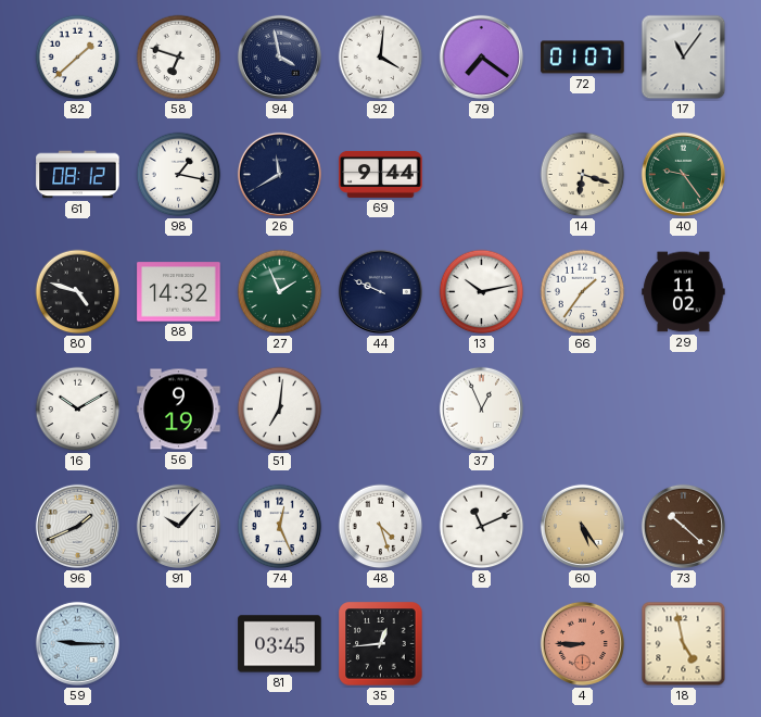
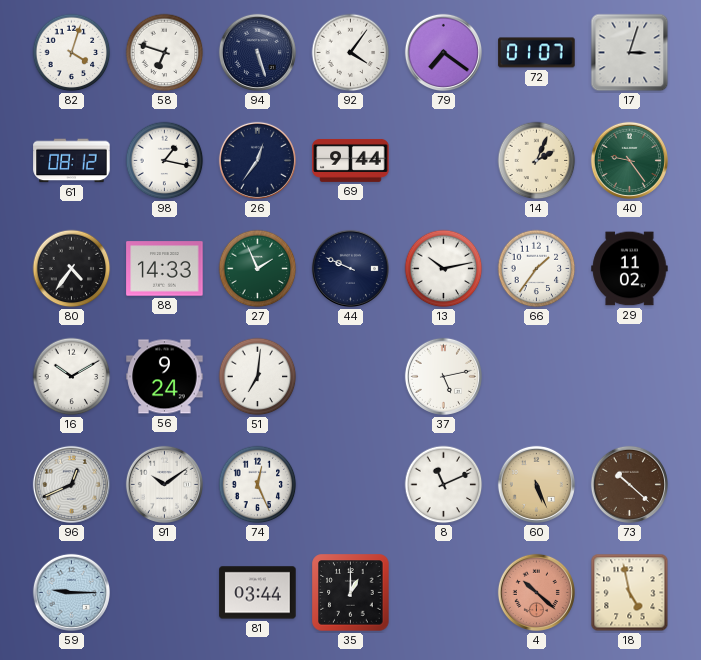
82: 1:38 -> 4:03 (72, 53)
94: 3:58 -> 5:27 (257, 52)
92: 4:01 -> 4:06 (351, 53)
17: 11:06 -> 3:03 (630, 53)
26: 11:40 -> 12:36 (257, 160)
14: 6:18 -> 2:04 (537, 161)
80: 4:48 -> 4:36 (72, 269)
88: 14:32 -> 14:33 (165, 269)
56: 9:19 -> 9:24 (165, 377)
37: 12:56 -> 5:13 (443, 376)
96: 1:41 -> 12:41 (71, 484)
91: 10:07 -> 10:09 (164, 484)
48: 4:27 -> none (381, 527)
60: 5:24 -> 5:26 (536, 484)
81: 03:45 -> 03:44 (258, 593)
35: 12:44 -> 1:00 (351, 593)
4: 8:45 -> 10:22 (536, 592)
